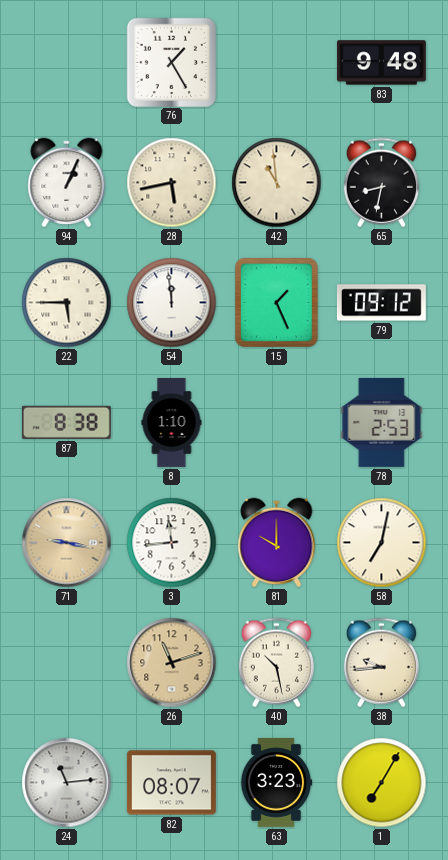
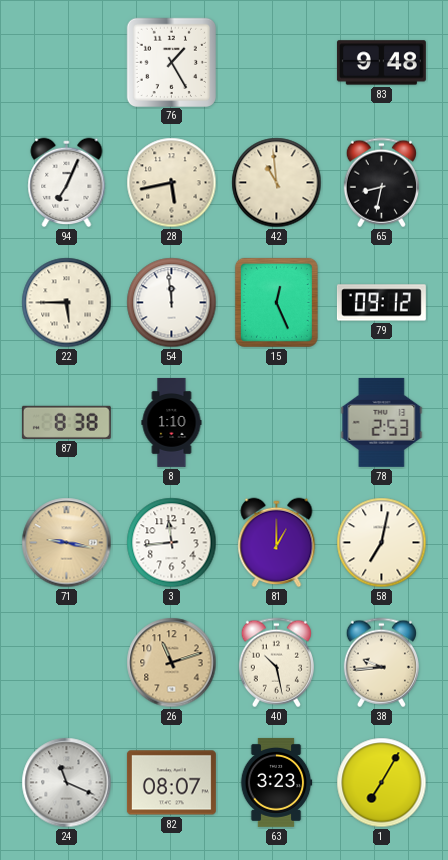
94: 1:04 -> 7:04 (67, 183)
15: 1:26 -> 12:26 (276, 302)
81: 10:00 -> 1:00 (277, 543)
24: 11:14 -> 11:19 (67, 783)
